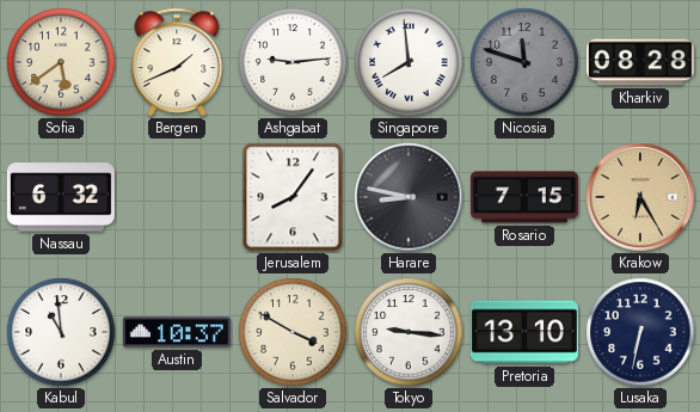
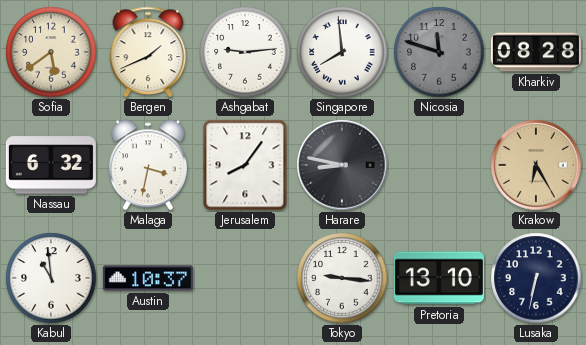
Malaga: none -> 3:32 (148, 165)
Rosario: 7:15 -> none (524, 197)
Salvador: 3:50 -> none (293, 332)
